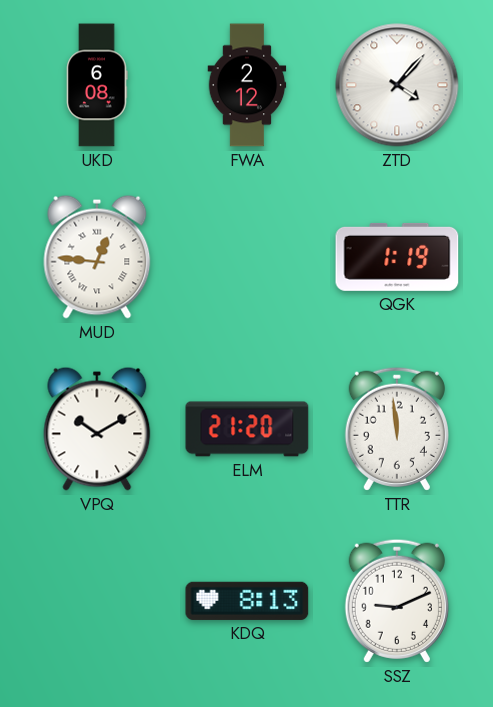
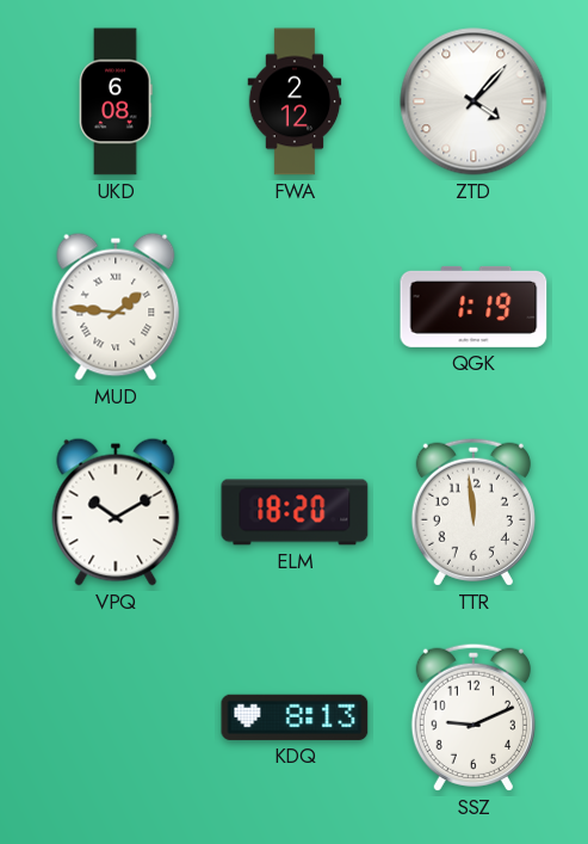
MUD: 12:46 -> 1:46 (116, 307)
ELM: 21:20 -> 18:20 (295, 512)
